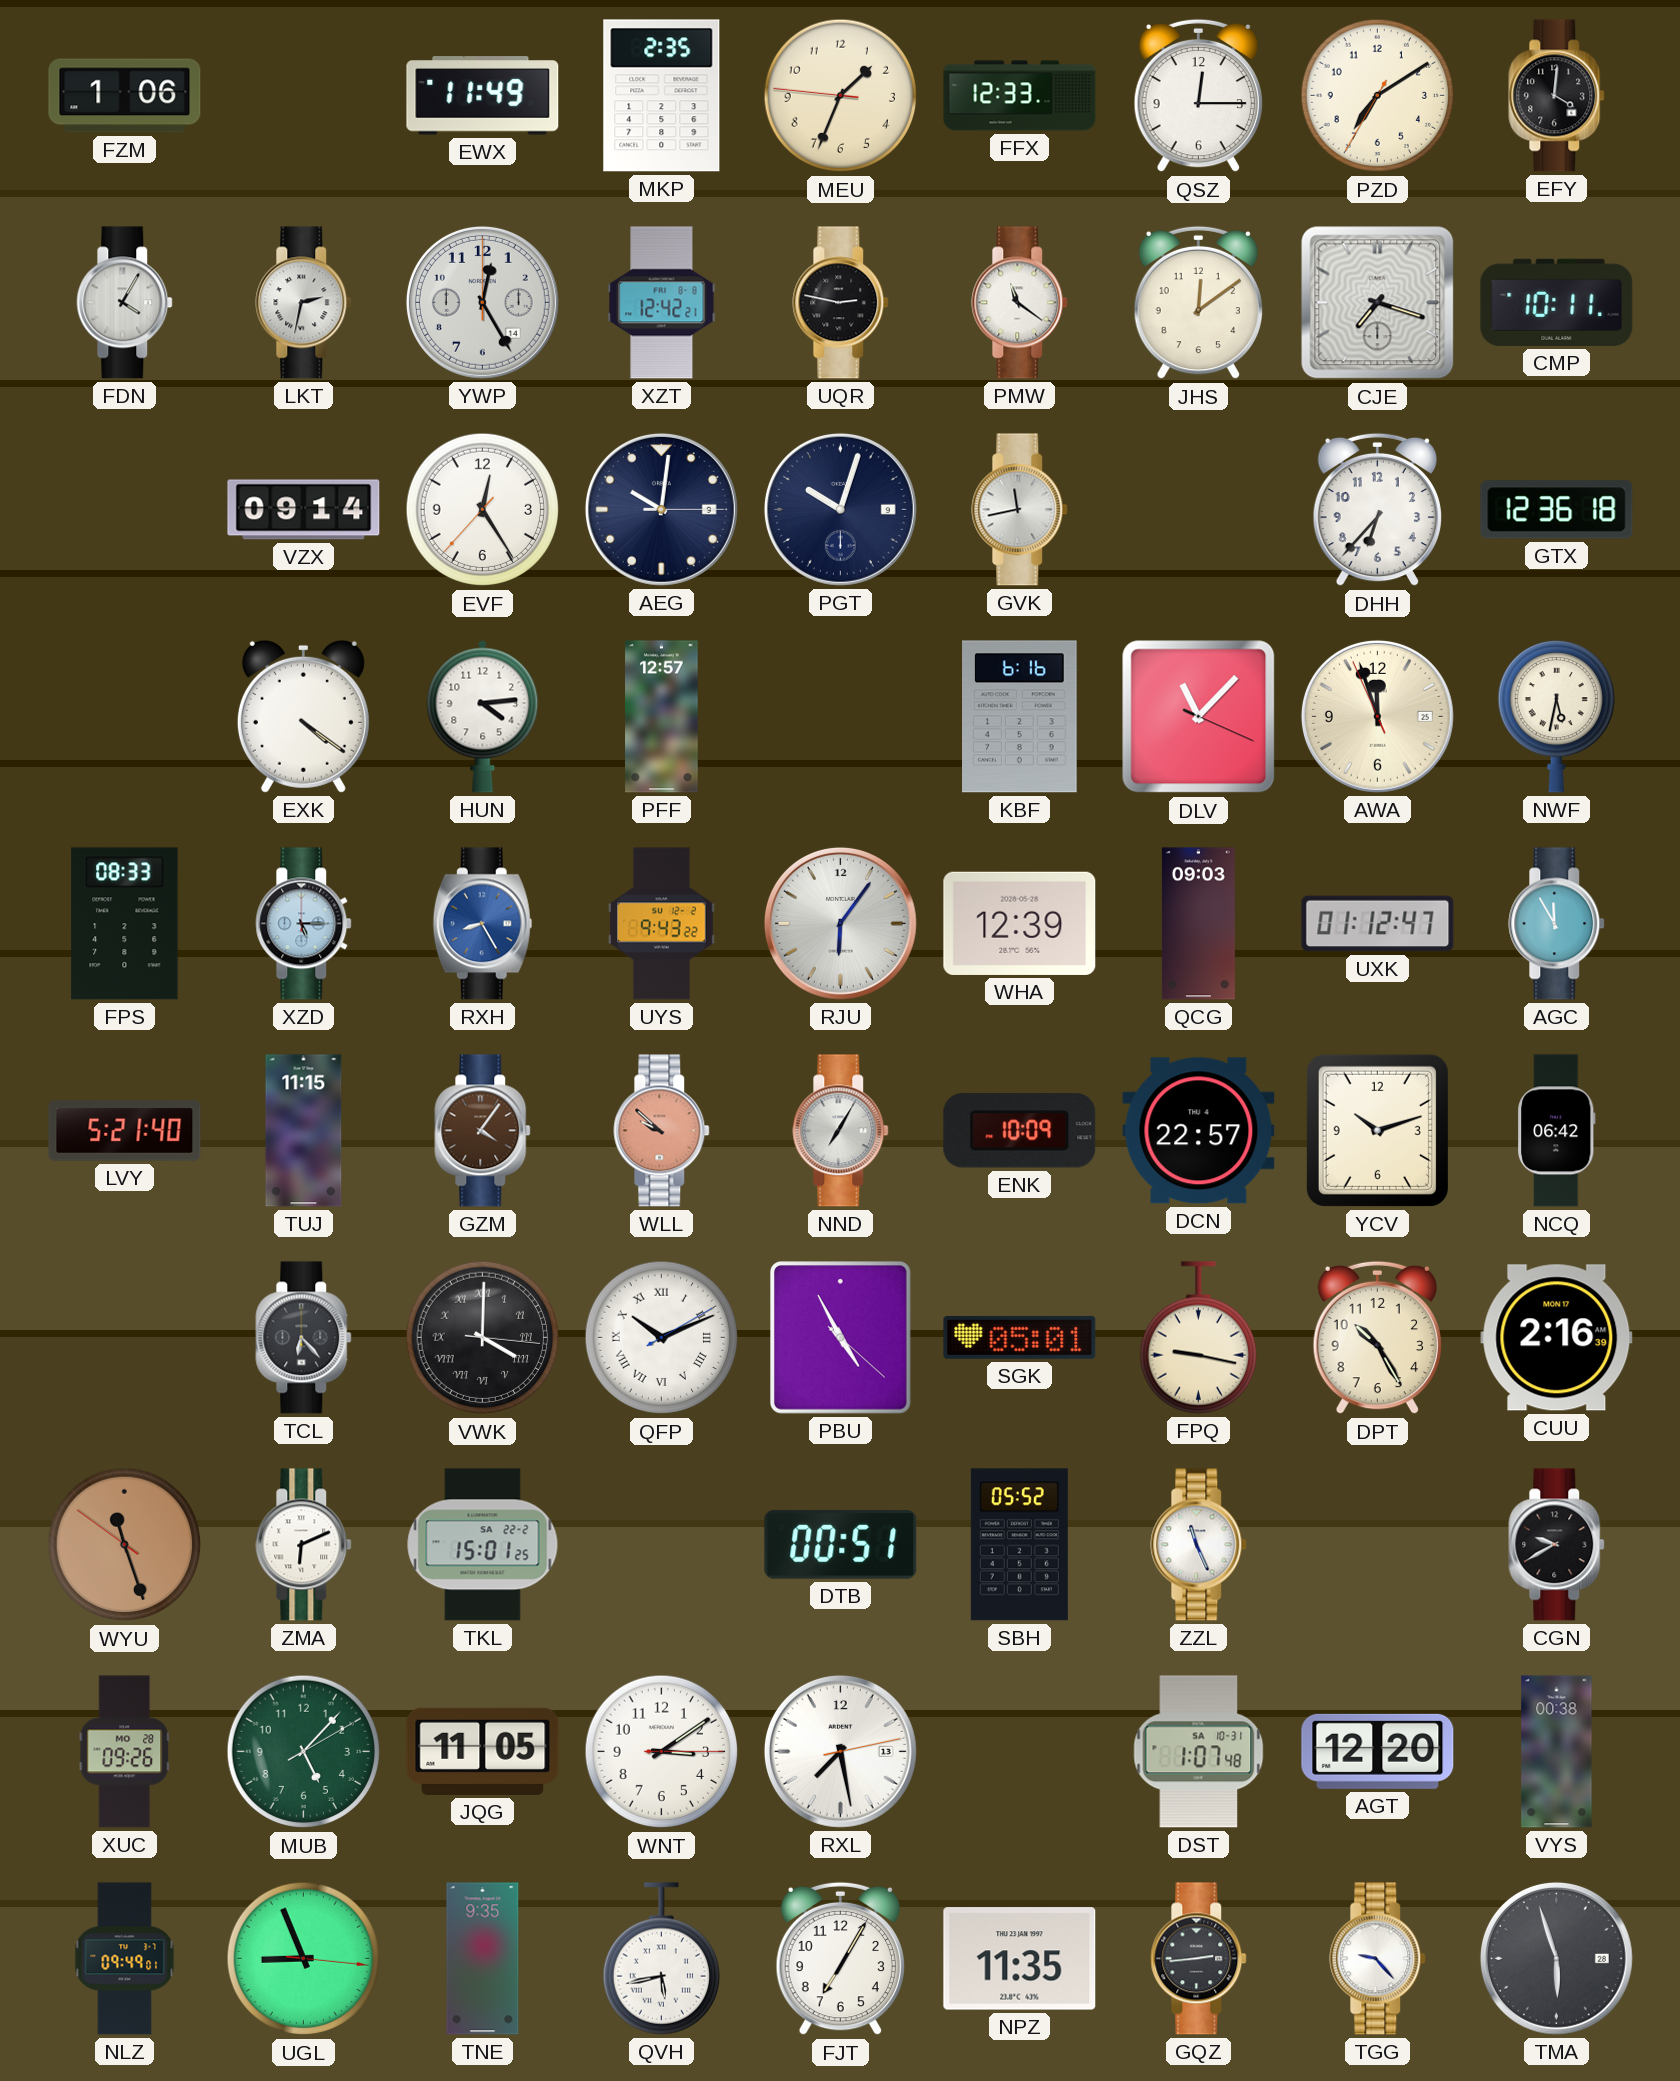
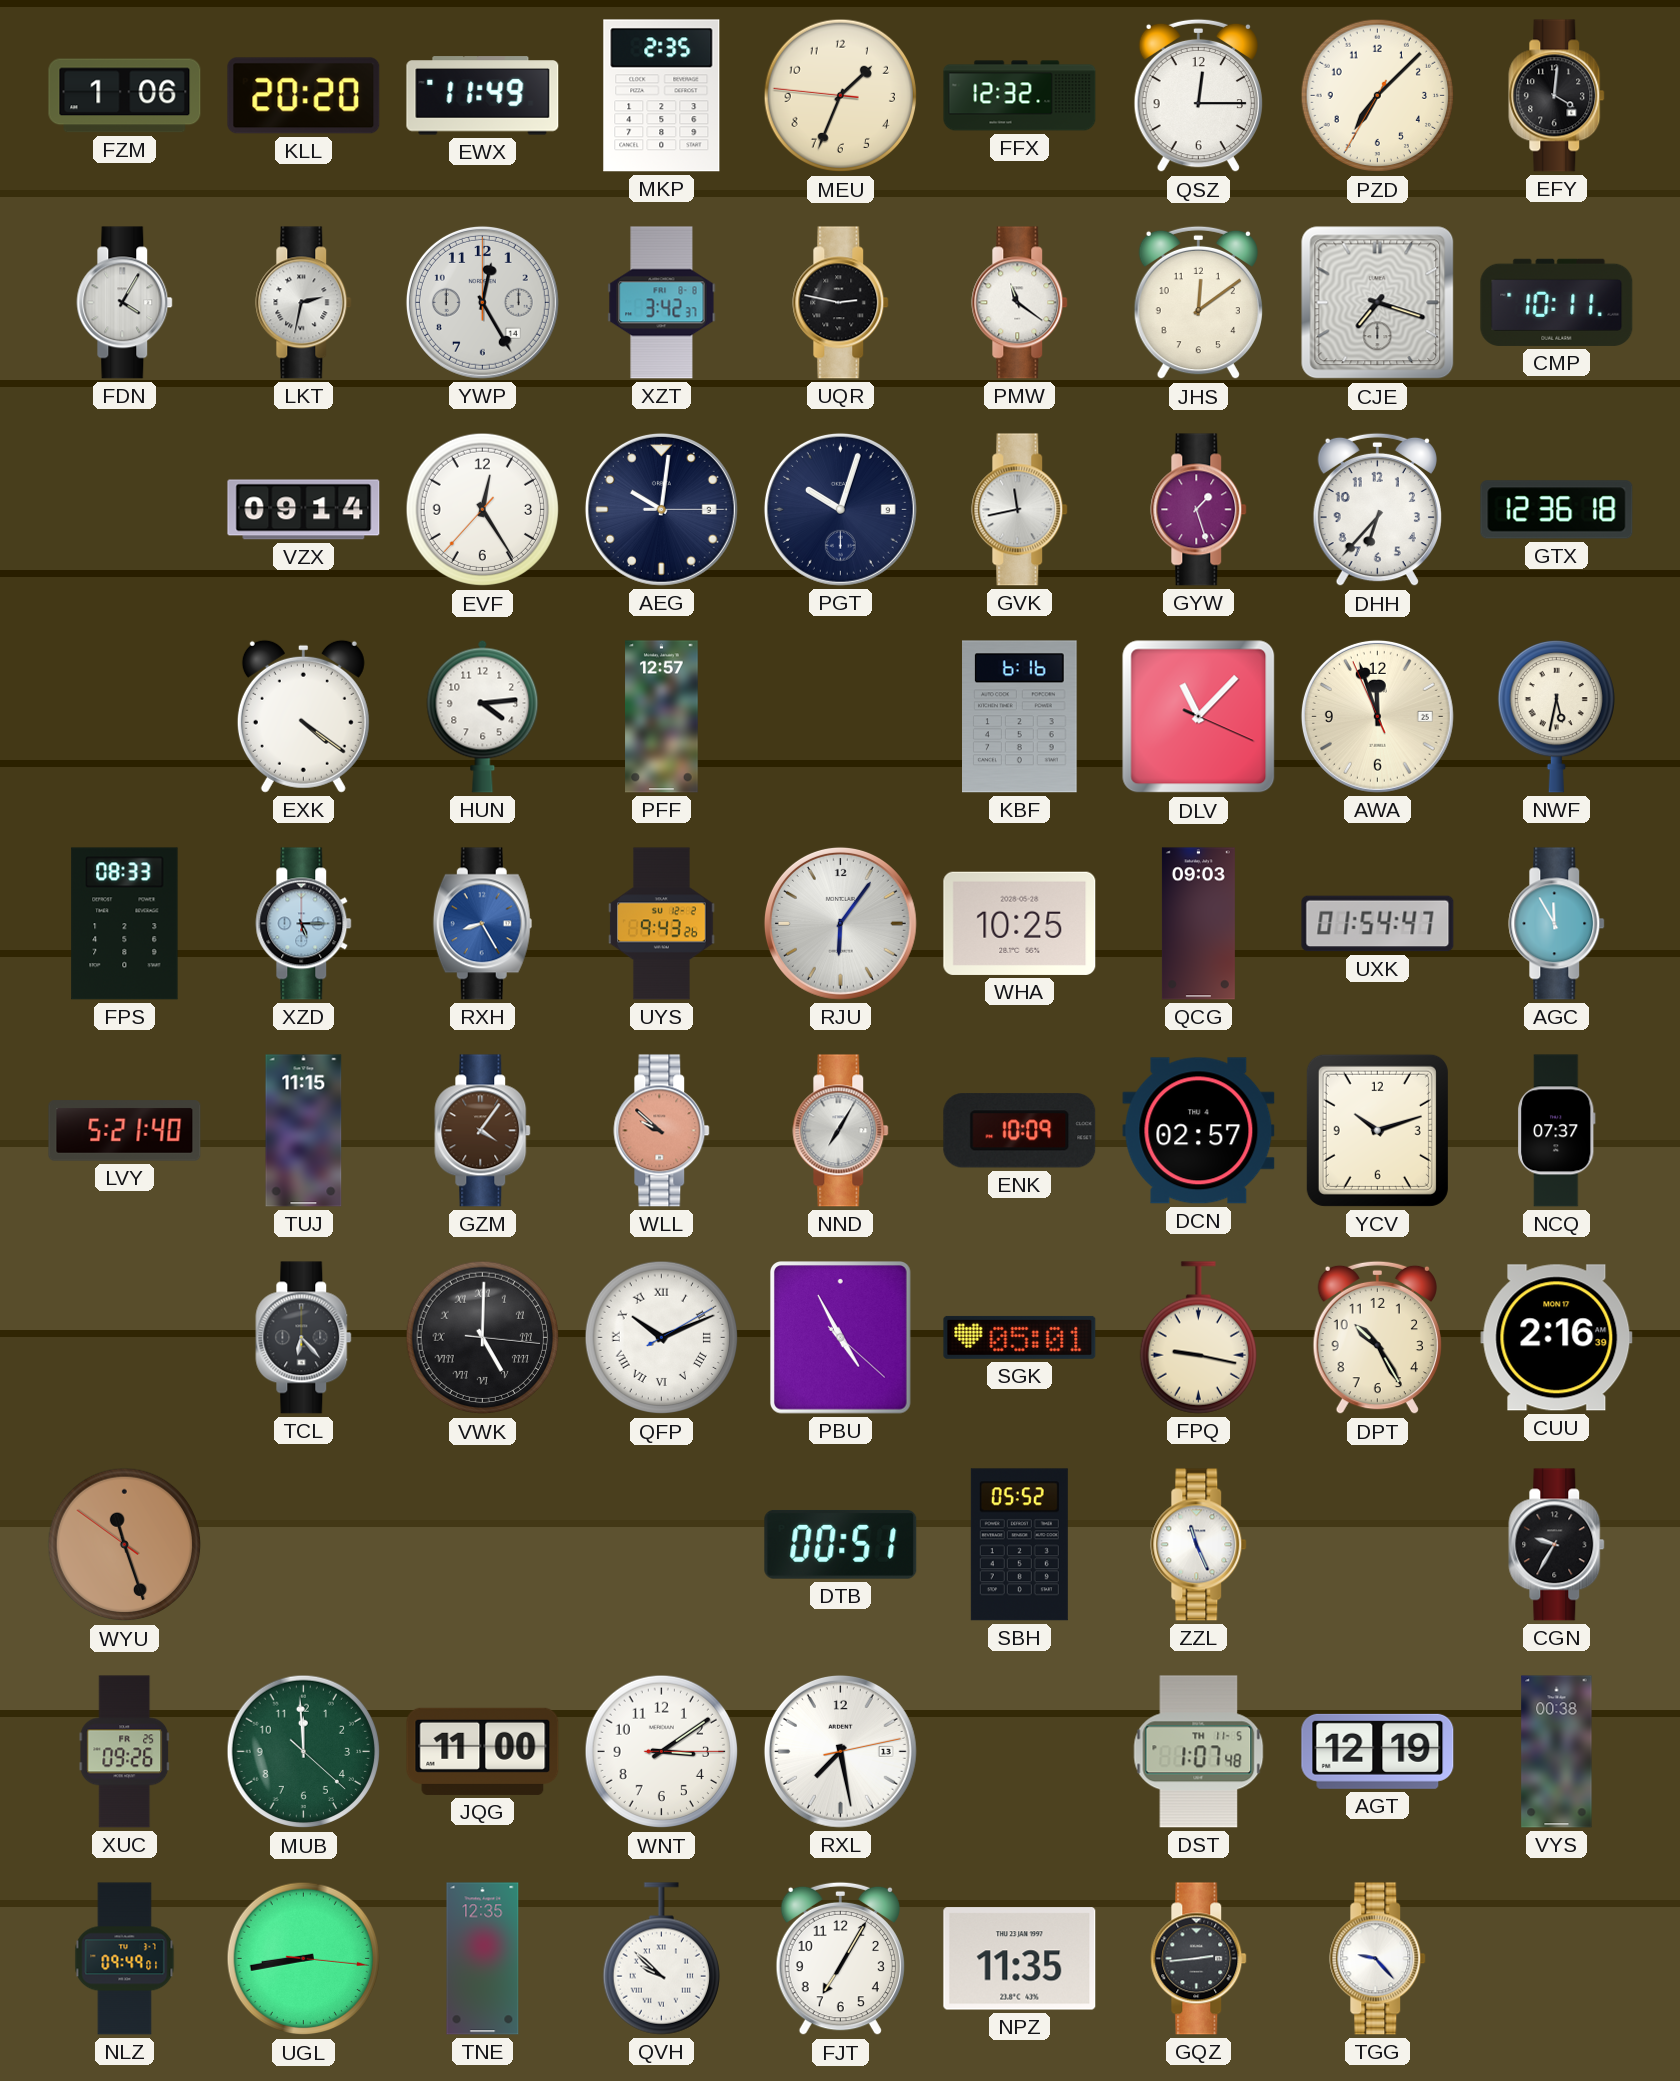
KLL: none -> 20:20 (304, 96)
FFX: 12:33 -> 12:32 (1020, 96)
PZD: 7:09 -> 7:07 (1378, 96)
XZT: 12:42 -> 3:42 (662, 303)
GYW: none -> 1:27 (1199, 510)
UYS: 9:43:22 -> 9:43:26 (662, 924)
WHA: 12:39 -> 10:25 (1020, 923)
UXK: 01:12 -> 01:54 (1378, 924)
DCN: 22:57 -> 02:57 (1199, 1131)
NCQ: 06:42 -> 07:37 (1557, 1131)
VWK: 4:00 -> 5:00 (483, 1338)
ZMA: 6:11 -> none (304, 1545)
TKL: 15:01 -> none (483, 1545)
CGN: 9:40 -> 9:35 (1557, 1545)
XUC date: MO 28 -> FR 25 (125, 1752)
MUB: 5:07 -> 11:59 (304, 1752)
JQG: 11:05 -> 11:00 (483, 1751)
DST date: SA 10-31 -> TH 11-5 (1199, 1752)
AGT: 12:20 -> 12:19 (1378, 1751)
UGL: 8:56 -> 8:43 (304, 1959)
TNE: 9:35 -> 12:35 (483, 1959)
QVH: 5:43 -> 9:52 (661, 1959)
TMA: 5:57 -> none (1556, 1958)
